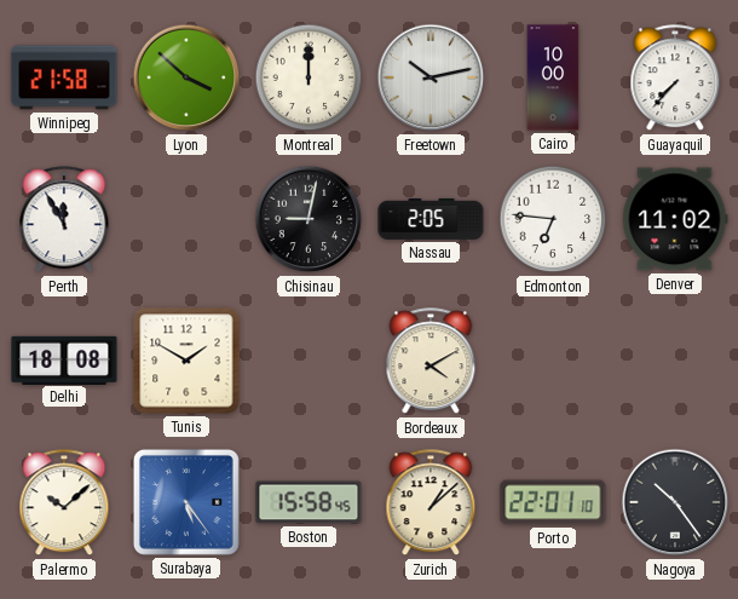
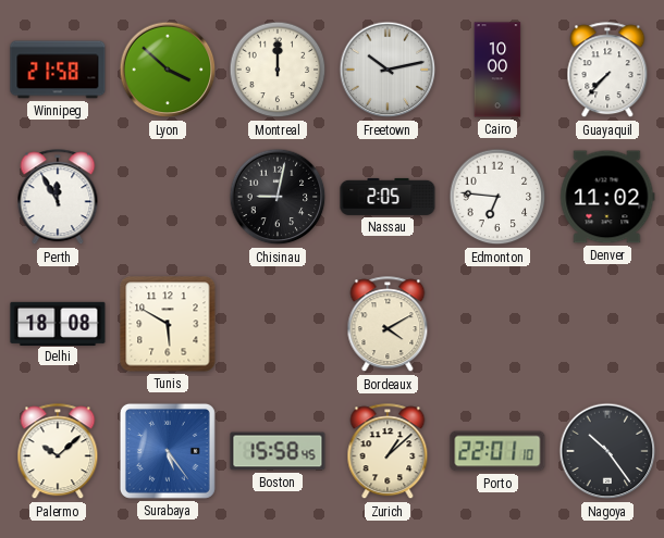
Tunis: 1:50 -> 5:50 (168, 324)
